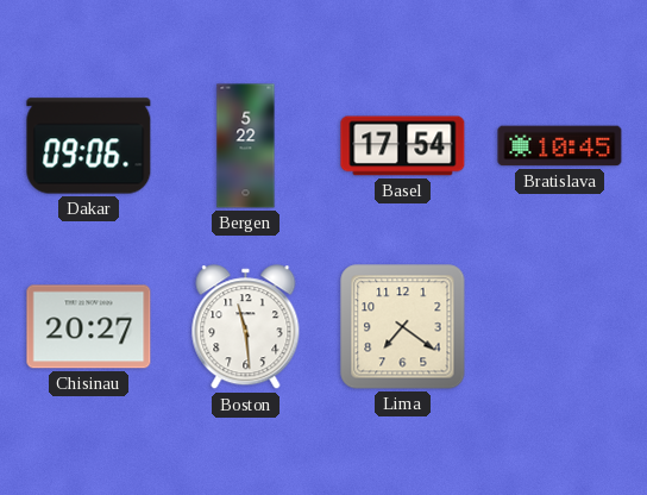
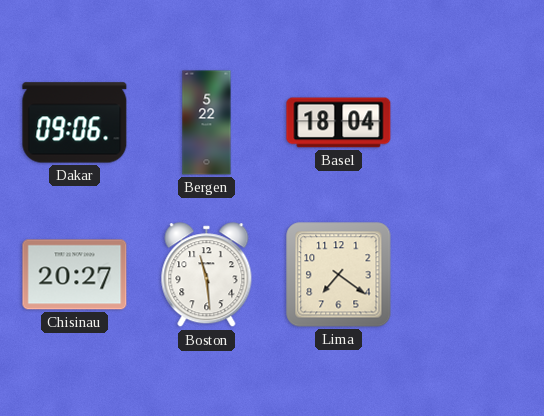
Basel: 17:54 -> 18:04 (339, 123)
Bratislava: 10:45 -> none (560, 146)
